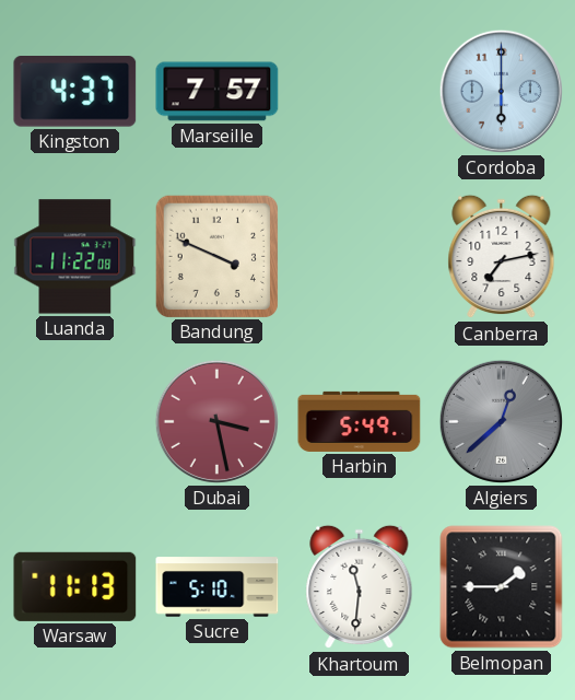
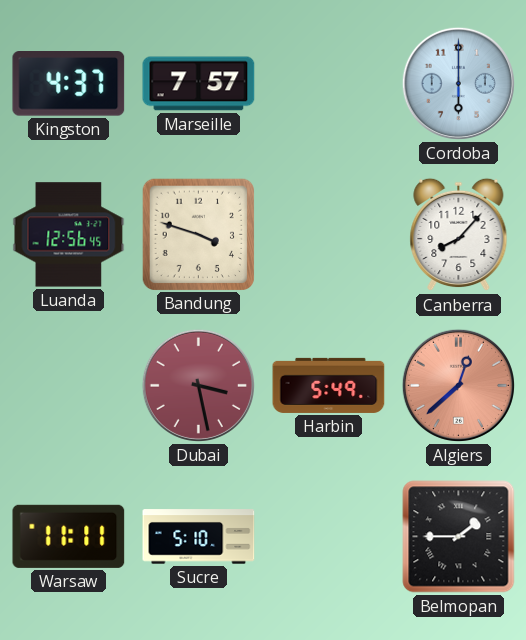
Luanda: 11:22 -> 12:56 (69, 235)
Bandung: 3:49 -> 3:48 (198, 234)
Canberra: 7:13 -> 8:07 (459, 235)
Algiers dial: grey -> salmon (458, 385)
Warsaw: 11:13 -> 11:11 (69, 536)
Khartoum: 11:31 -> none (360, 587)
